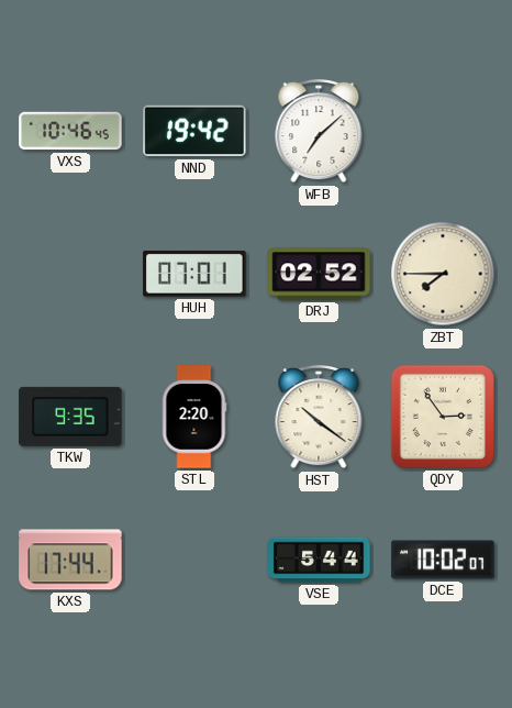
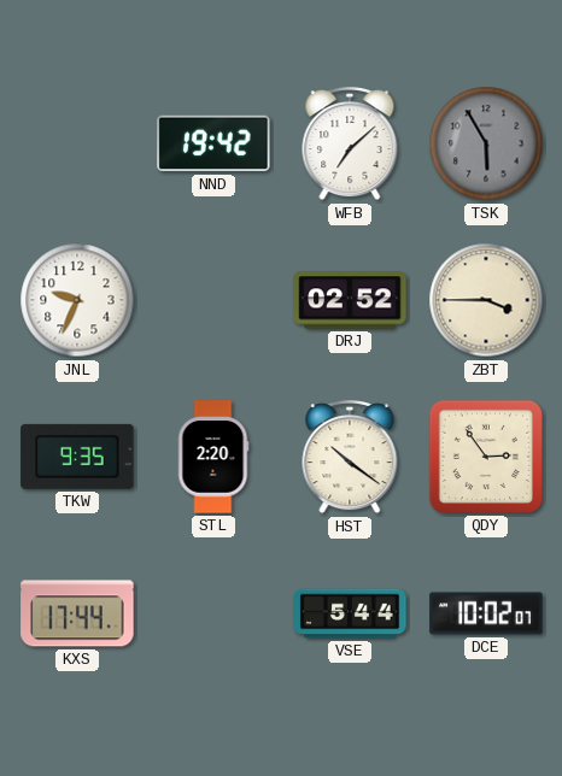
VXS: 10:46 -> none (70, 131)
TSK: none -> 5:55 (486, 143)
JNL: none -> 9:34 (77, 300)
HUH: 07:01 -> none (194, 274)
ZBT: 7:45 -> 3:45 (486, 300)
